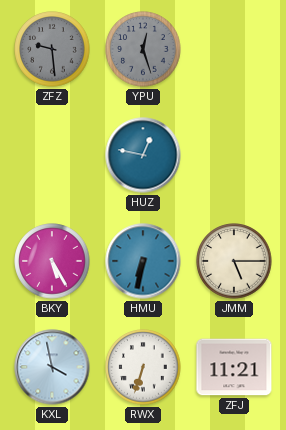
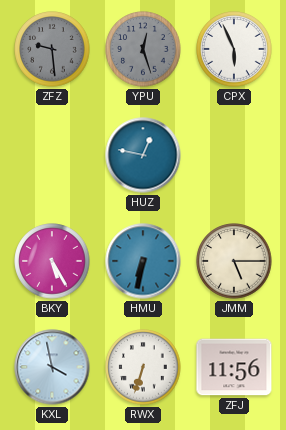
CPX: none -> 5:56 (234, 49)
ZFJ: 11:21 -> 11:56 (234, 367)
